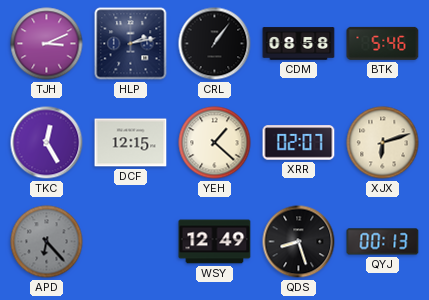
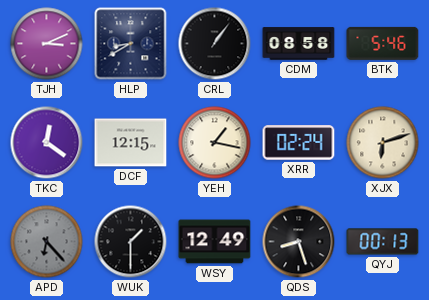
HLP: 2:13 -> 8:40 (131, 44)
TKC: 12:25 -> 12:21 (47, 143)
YEH: 1:22 -> 1:17 (215, 143)
XRR: 02:07 -> 02:24 (299, 143)
WUK: none -> 1:30 (131, 242)
